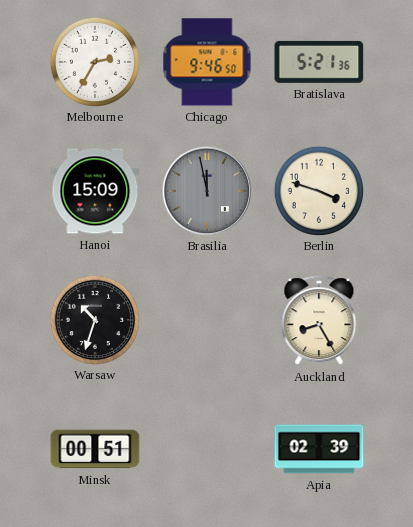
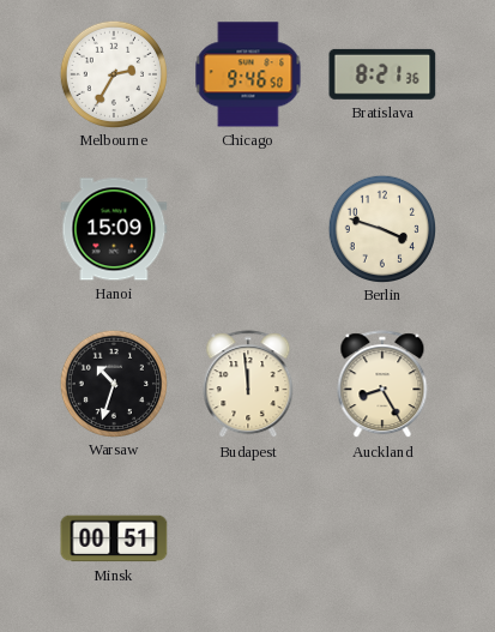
Bratislava: 5:21 -> 8:21 (382, 74)
Brasilia: 11:58 -> none (206, 190)
Budapest: none -> 11:59 (248, 385)
Apia: 02:39 -> none (319, 449)
